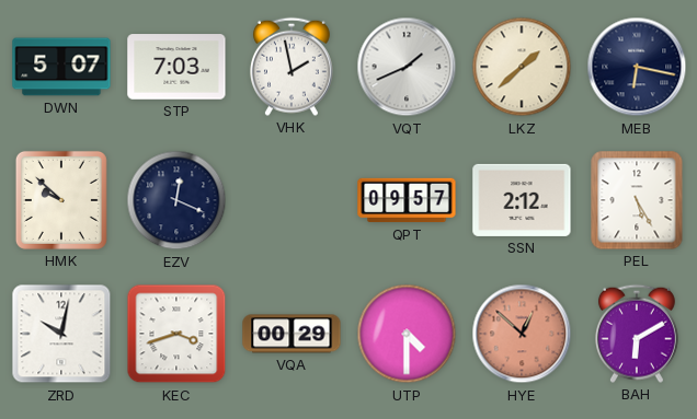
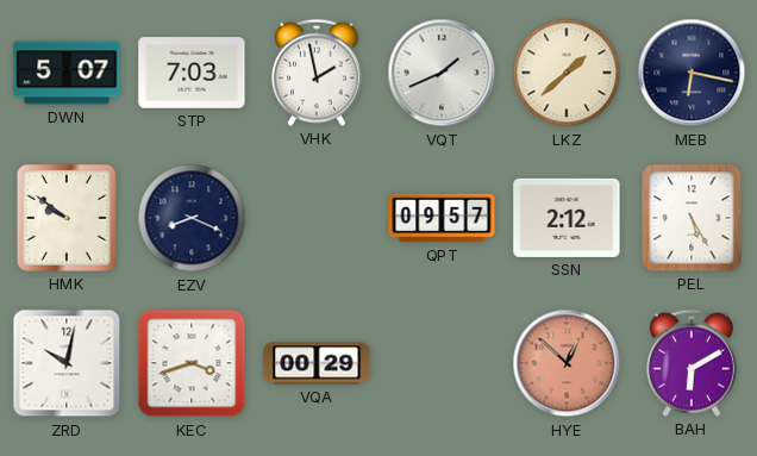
HMK: 9:52 -> 9:51 (67, 218)
EZV: 12:19 -> 8:19 (192, 218)
UTP: 4:30 -> none (407, 334)
